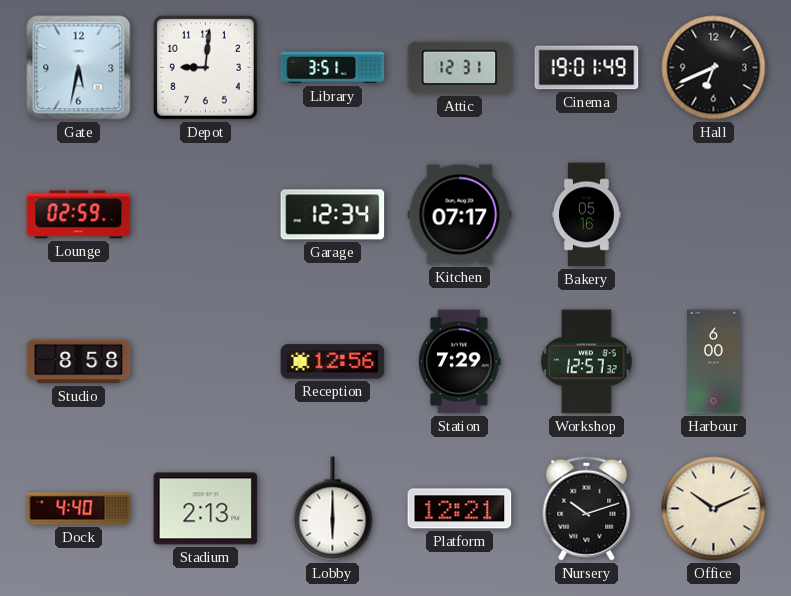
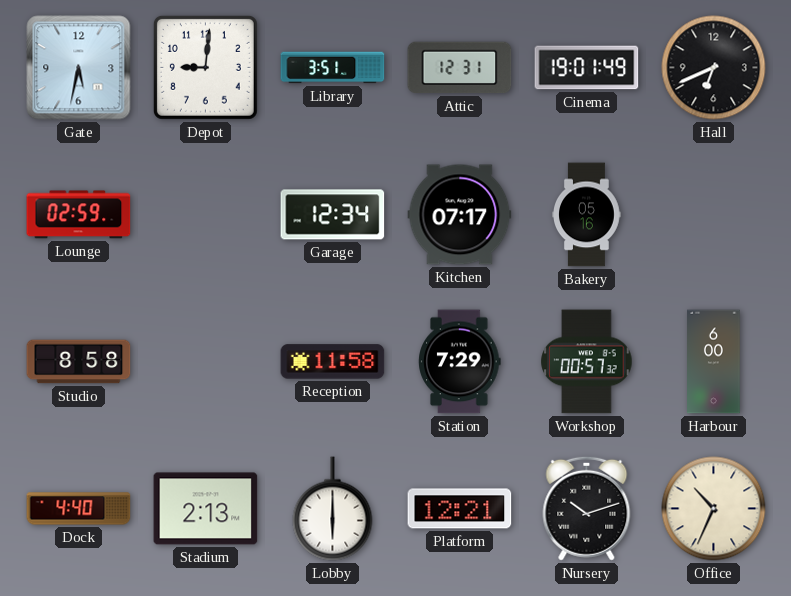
Reception: 12:56 -> 11:58 (333, 362)
Workshop: 12:57 -> 00:57 (587, 362)
Office: 10:11 -> 10:34 (714, 509)
